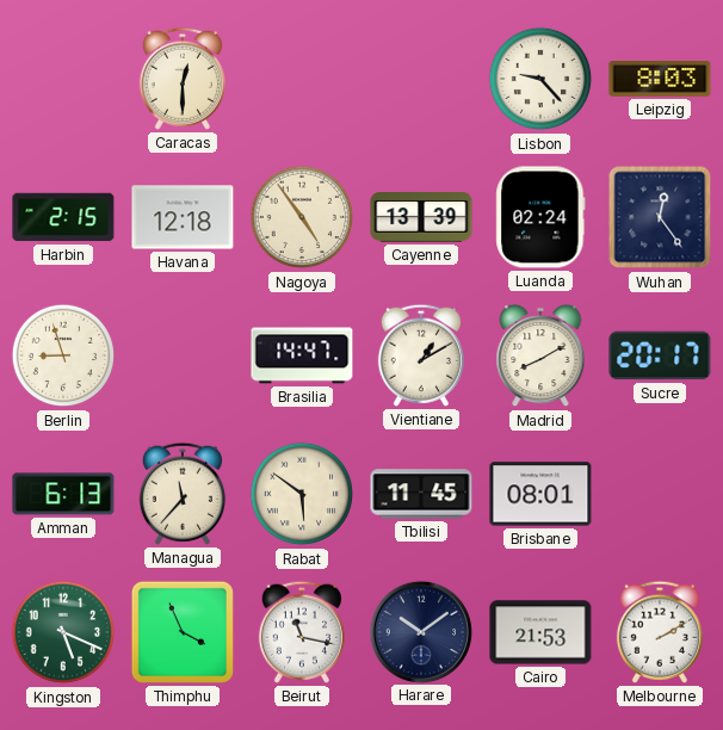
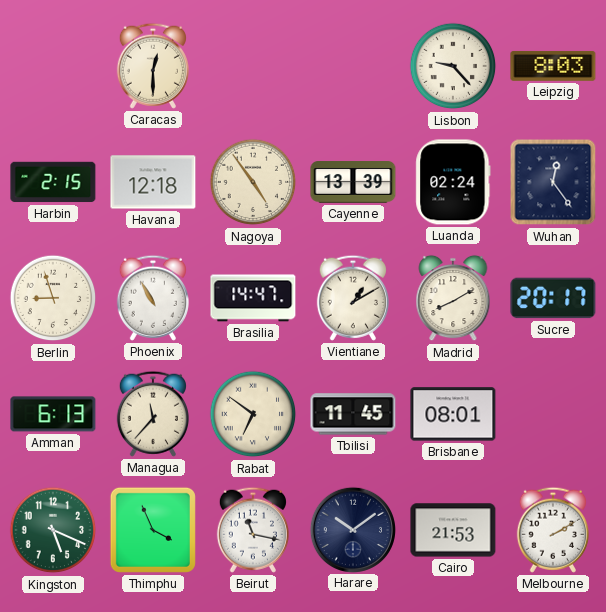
Phoenix: none -> 10:55 (153, 298)
Rabat: 5:51 -> 6:51 (253, 414)
